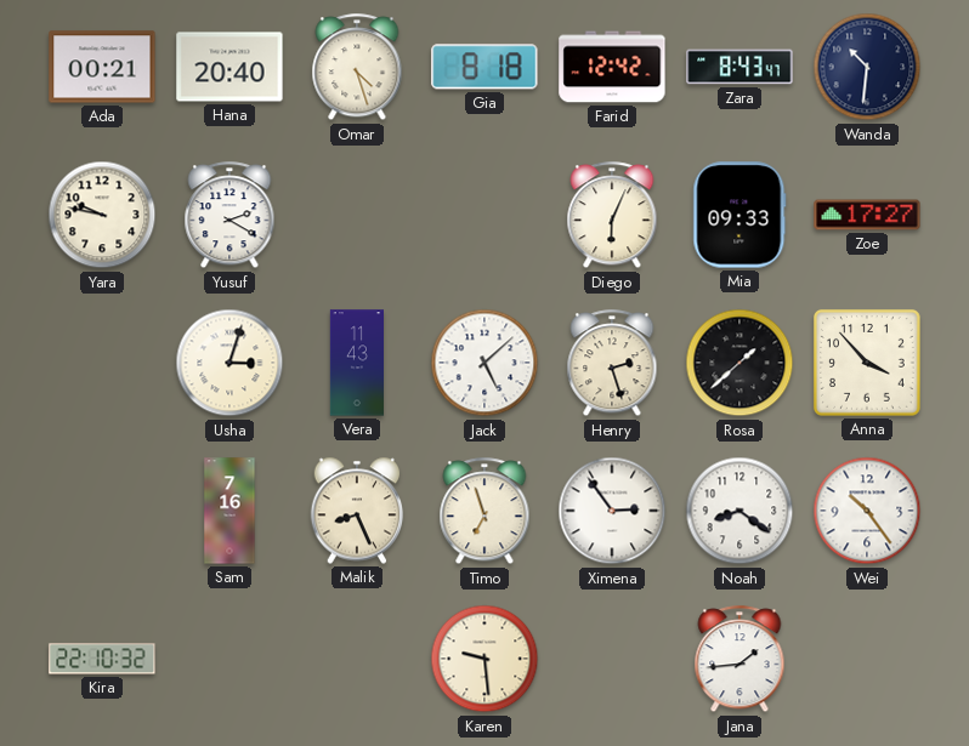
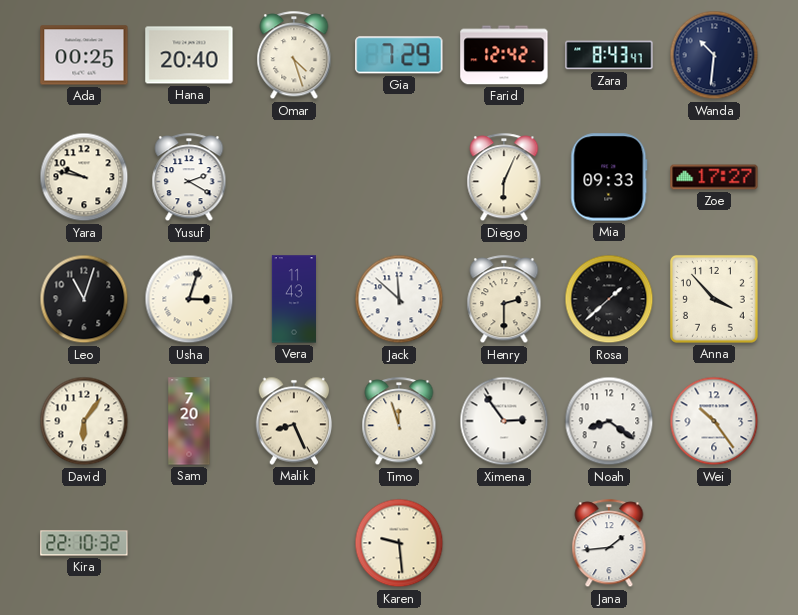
Ada: 00:21 -> 00:25 (84, 55)
Gia: 8:18 -> 7:29 (399, 55)
Leo: none -> 11:03 (84, 299)
Jack: 5:08 -> 11:52 (399, 299)
Henry: 2:27 -> 2:30 (504, 300)
David: none -> 6:06 (84, 421)
Sam: 7:16 -> 7:20 (189, 421)
Timo: 6:57 -> 11:57 (399, 422)
